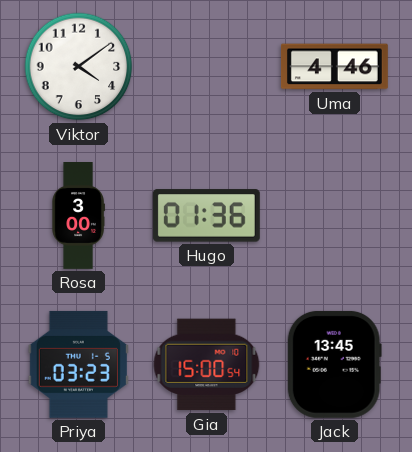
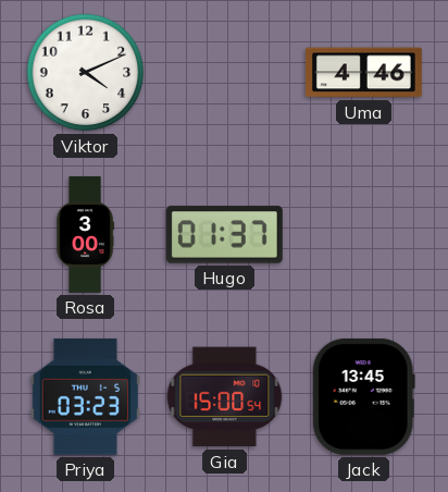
Viktor: 4:09 -> 4:11 (86, 73)
Hugo: 01:36 -> 01:37 (224, 235)
